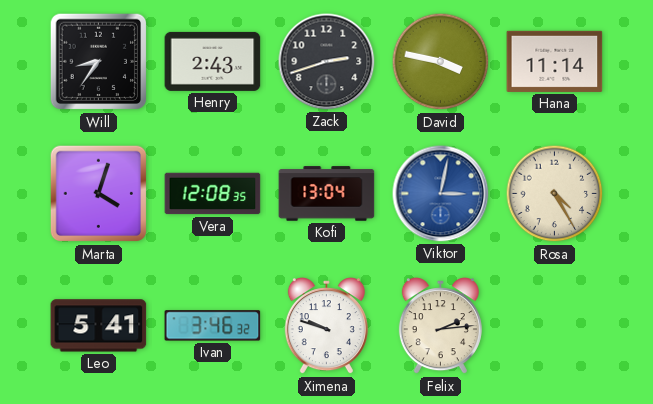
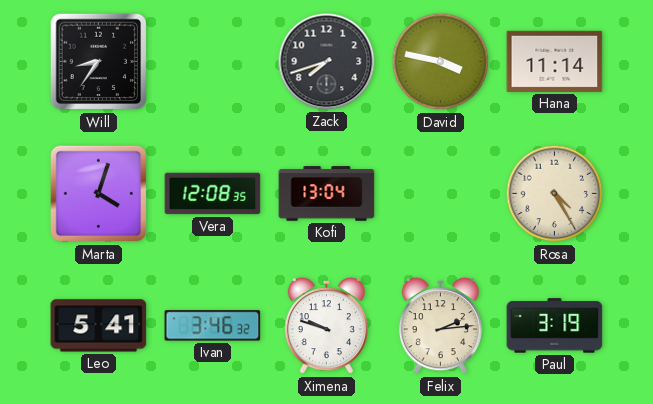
Henry: 2:43 -> none (213, 61)
Zack: 2:42 -> 7:42 (327, 62)
Viktor: 3:02 -> none (441, 194)
Paul: none -> 3:19 (555, 326)
